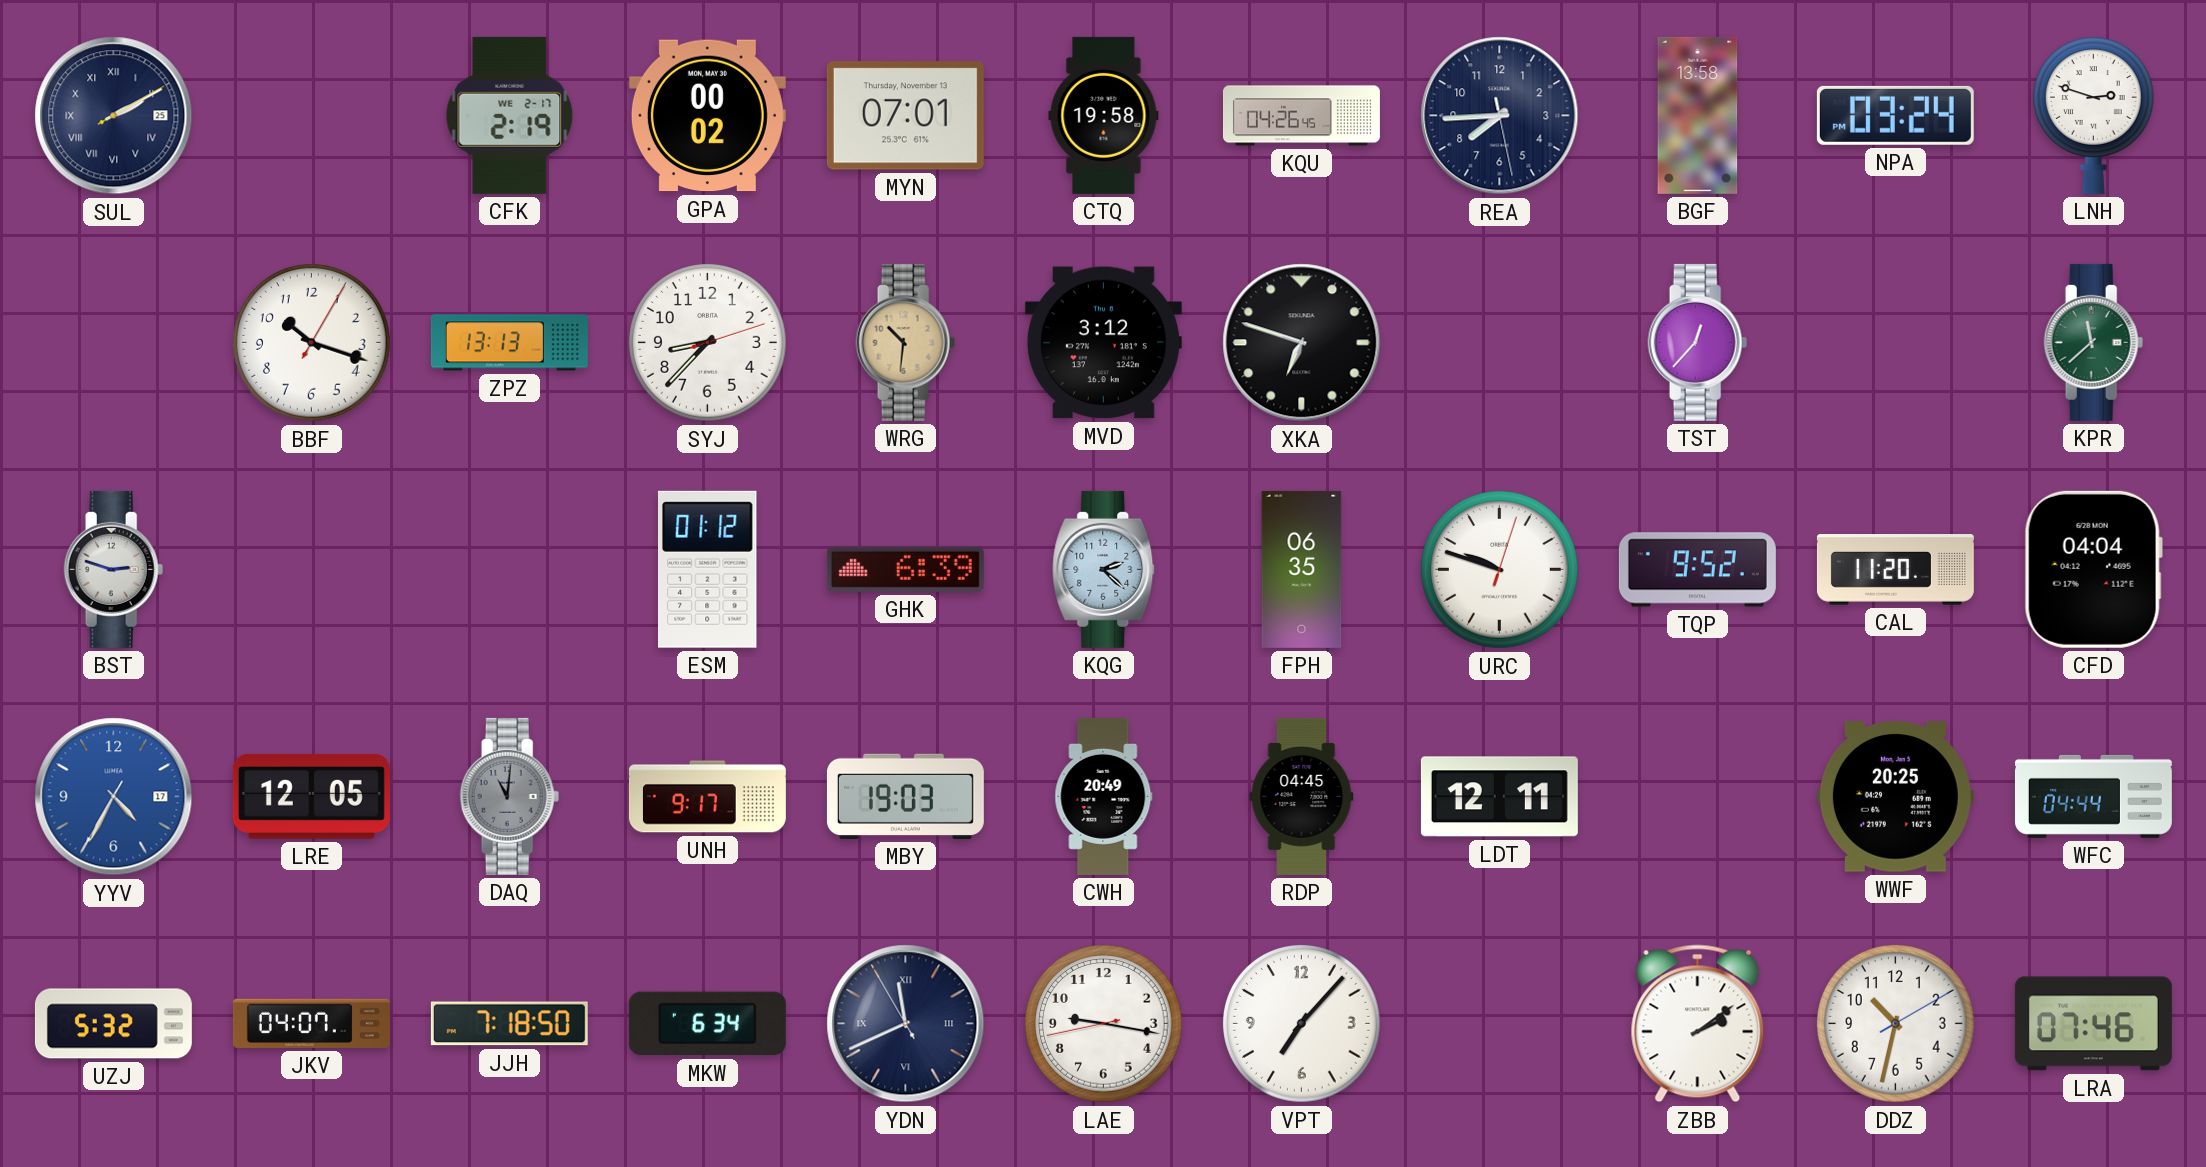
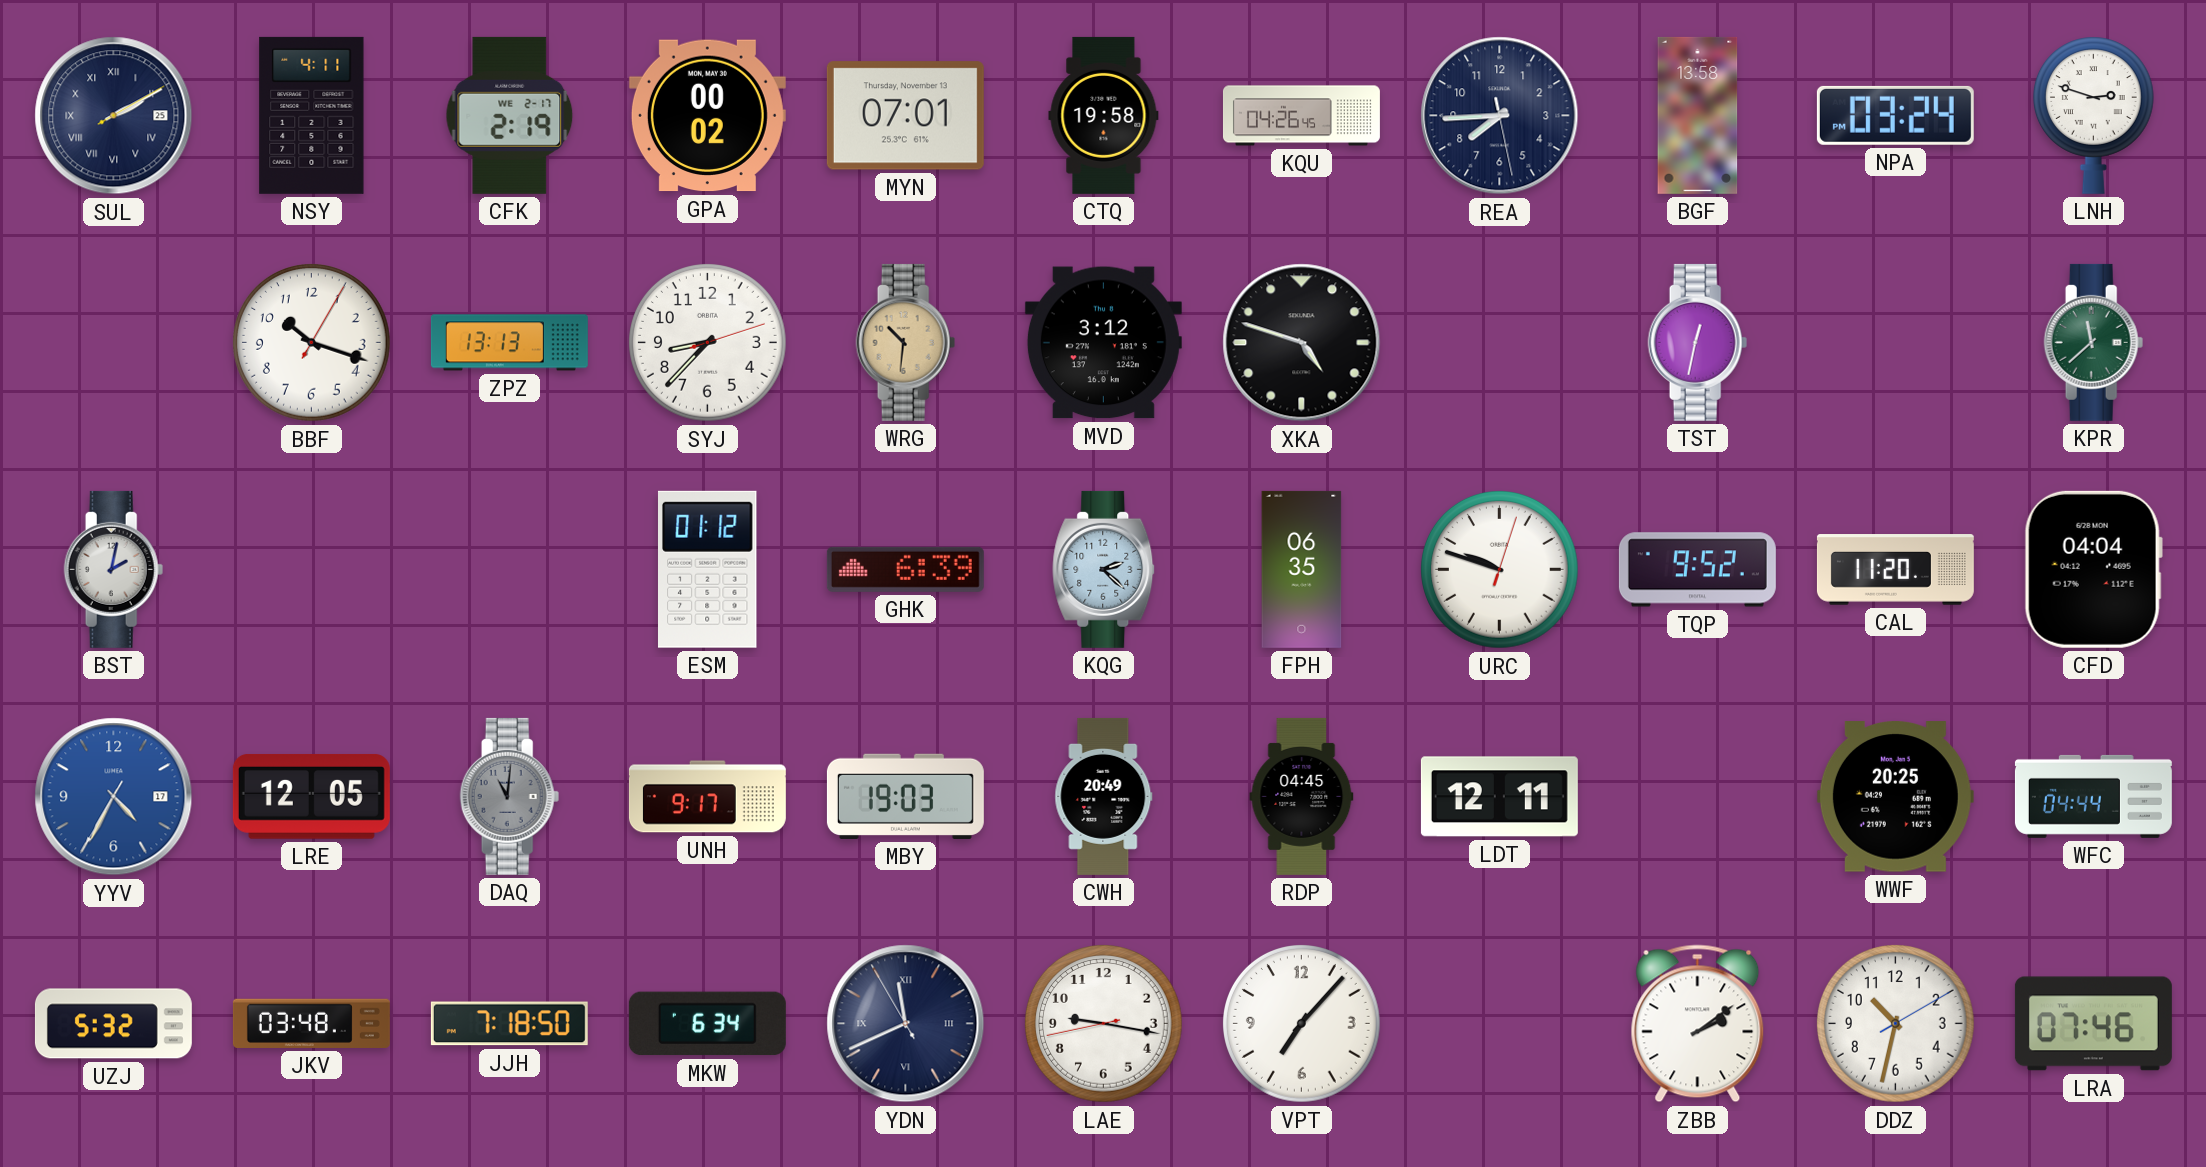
NSY: none -> 4:11 (312, 115)
XKA: 6:48 -> 4:48 (1302, 343)
TST: 12:37 -> 12:32 (1698, 342)
BST: 2:48 -> 2:02 (114, 569)
JKV: 04:07 -> 03:48 (311, 1023)
